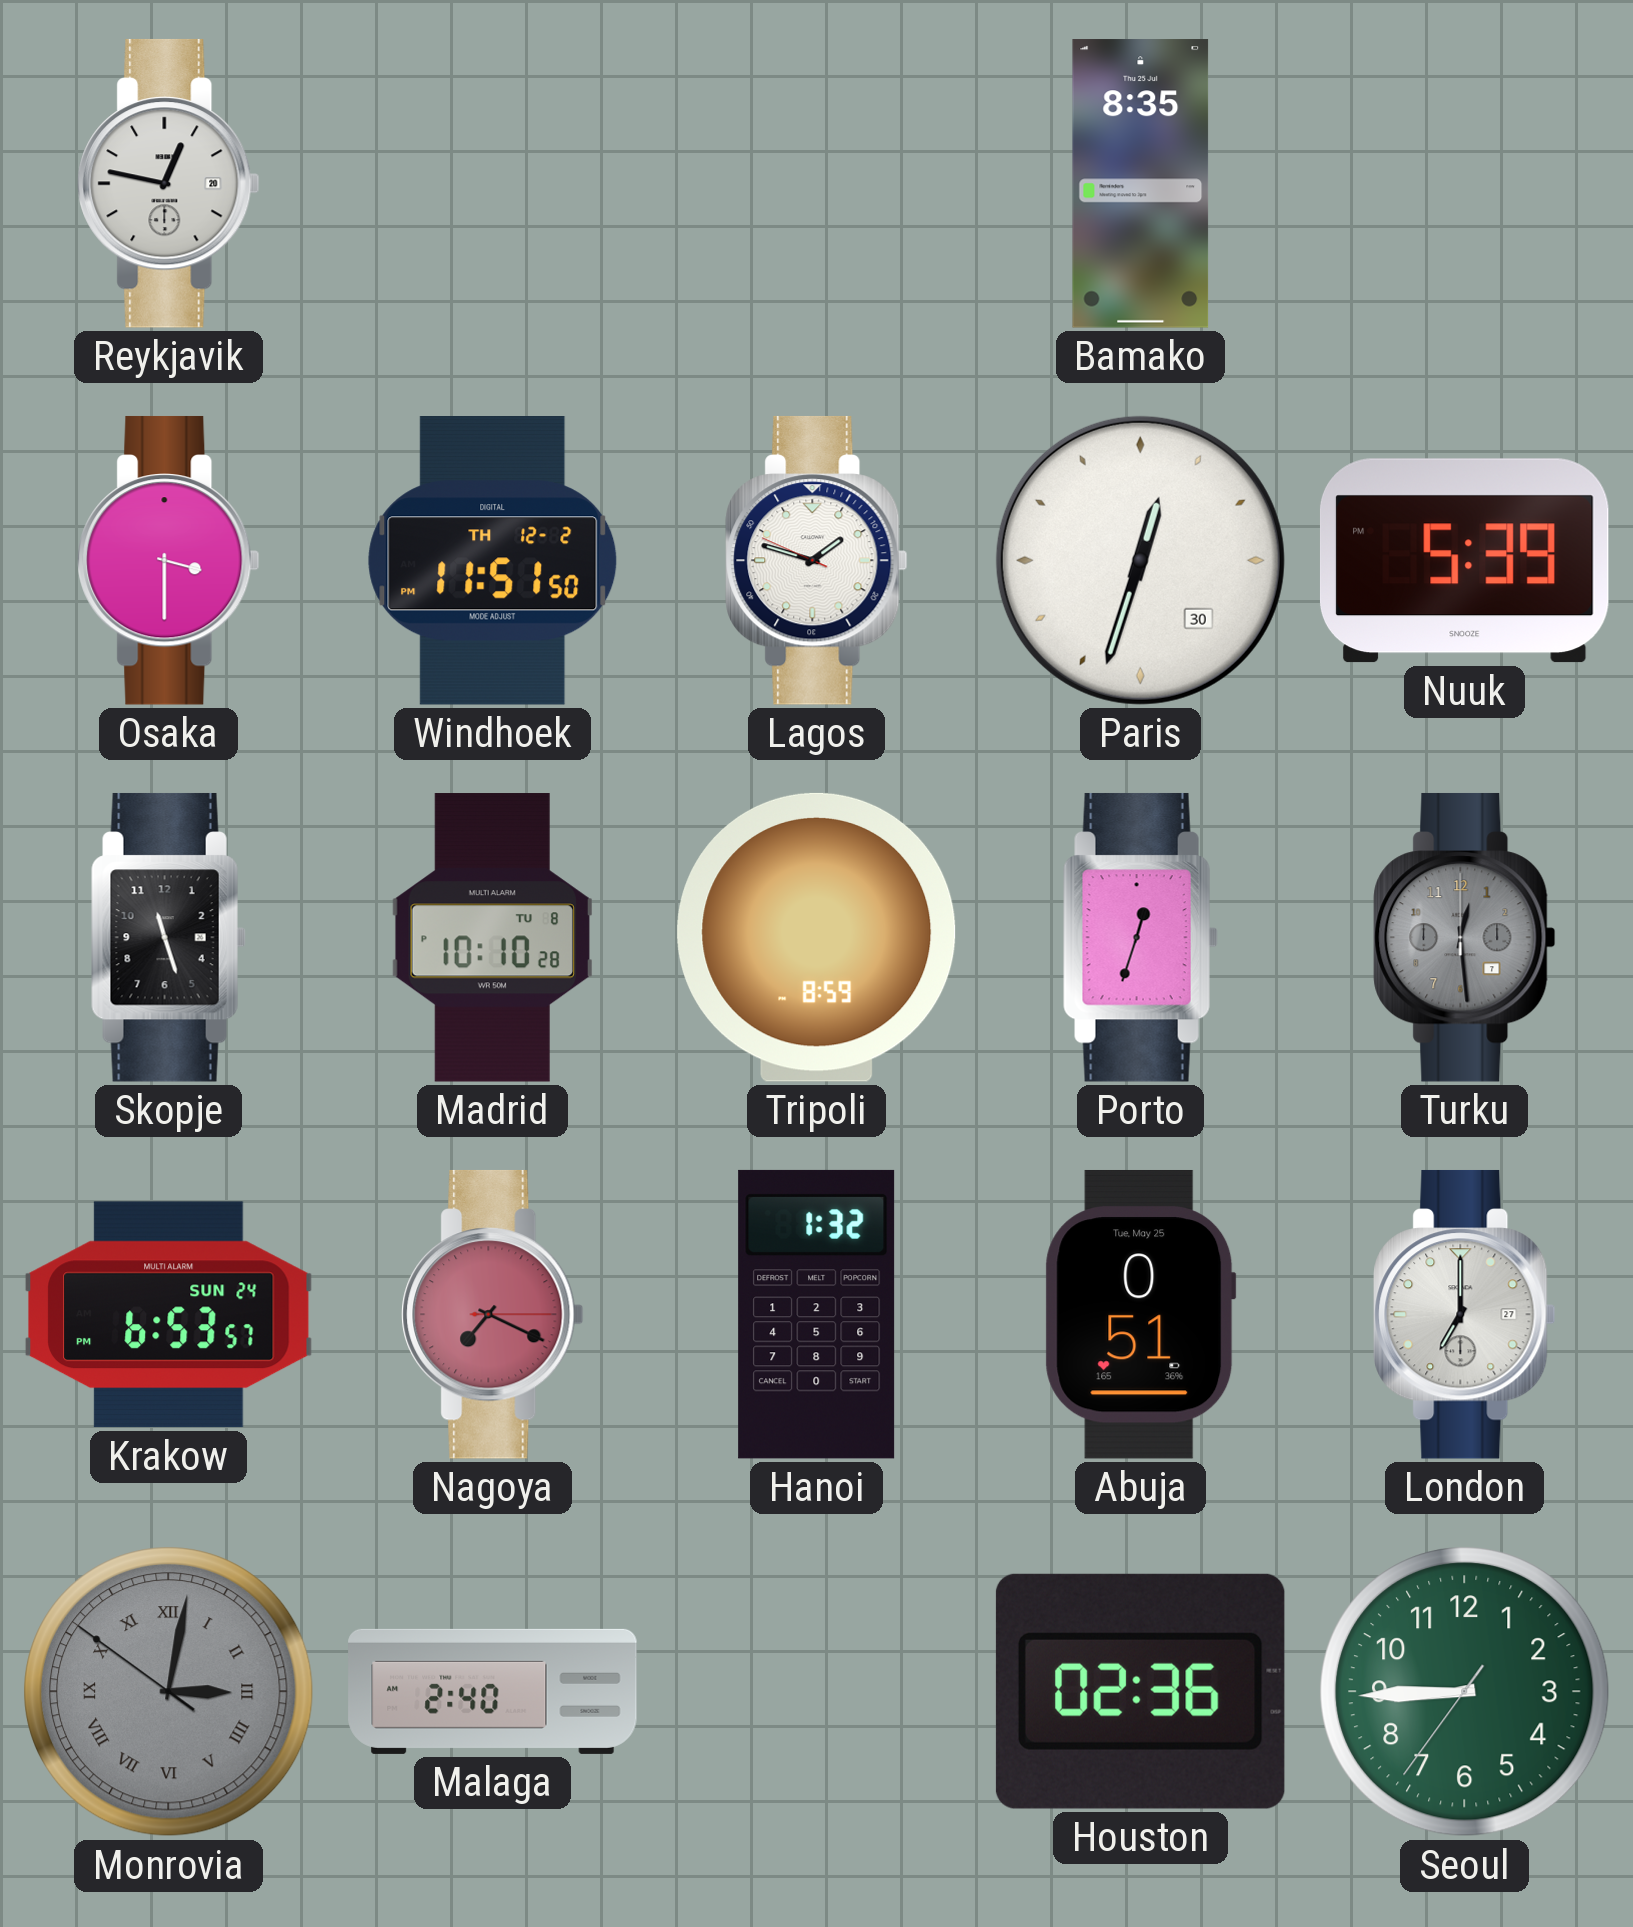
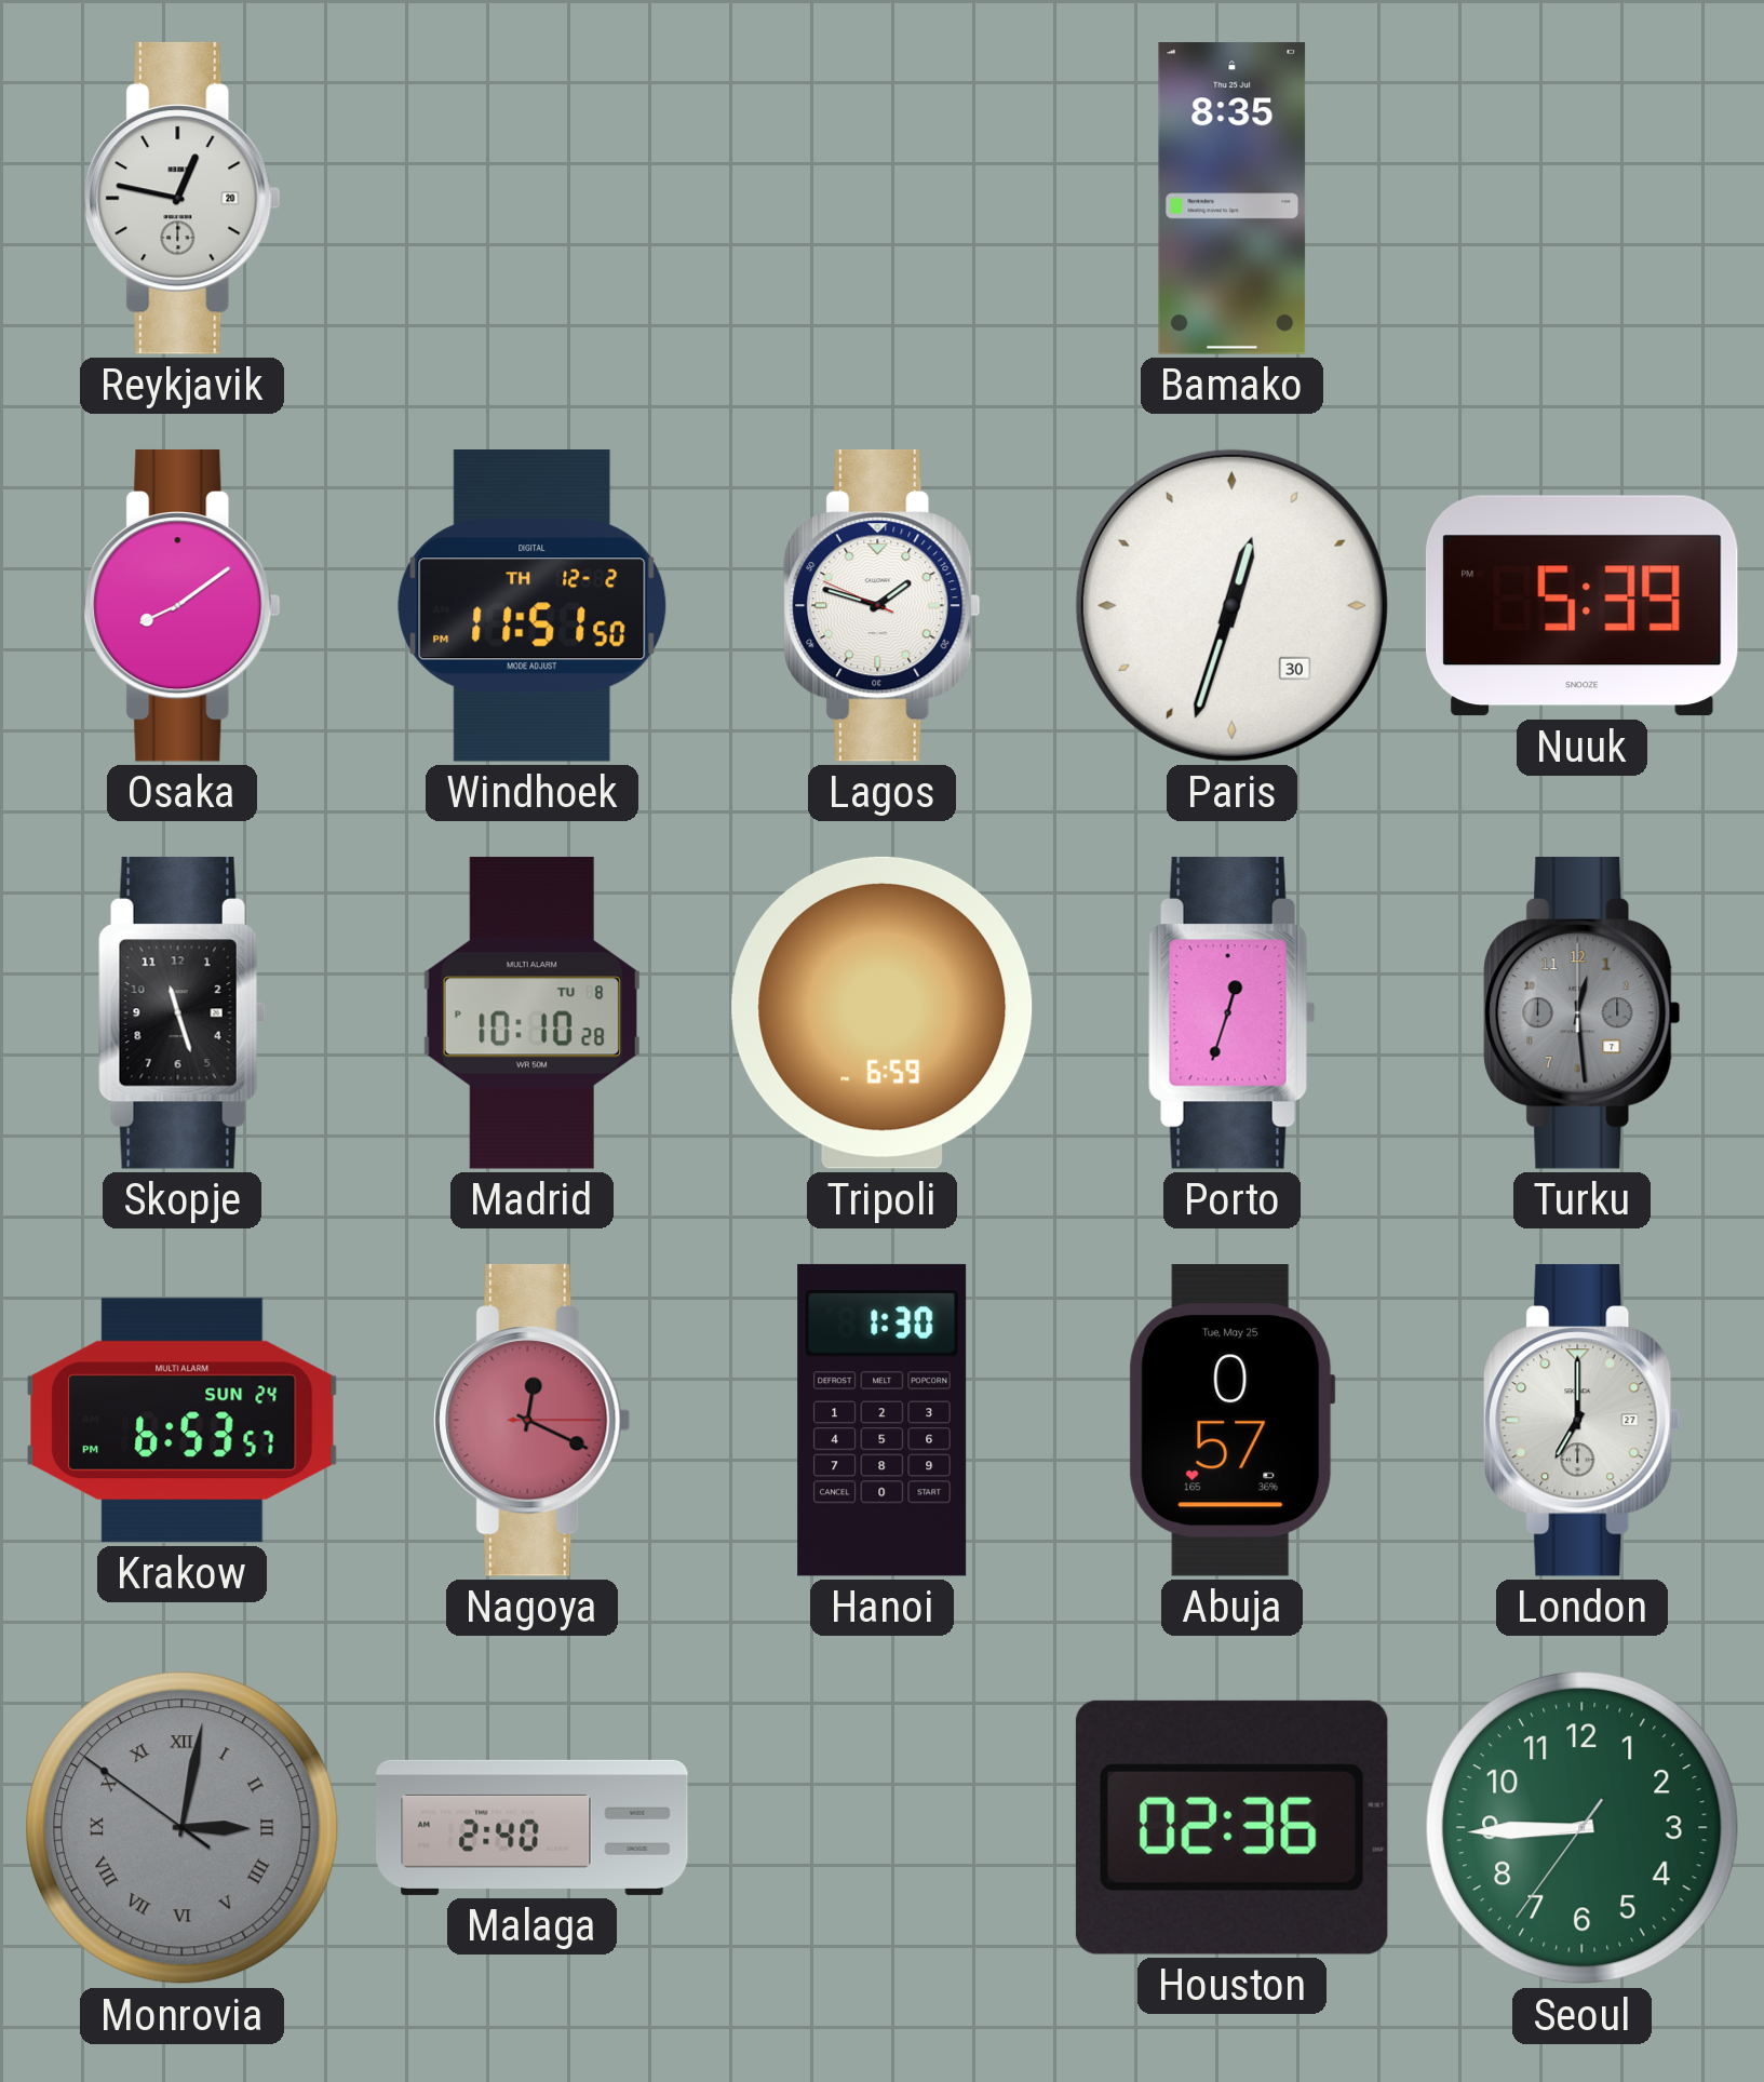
Osaka: 3:30 -> 8:09 (183, 605)
Tripoli: 8:59 -> 6:59 (883, 1012)
Nagoya: 7:19 -> 12:19 (533, 1420)
Hanoi: 1:32 -> 1:30 (883, 1420)
Abuja: 0:51 -> 0:57 (1233, 1420)
